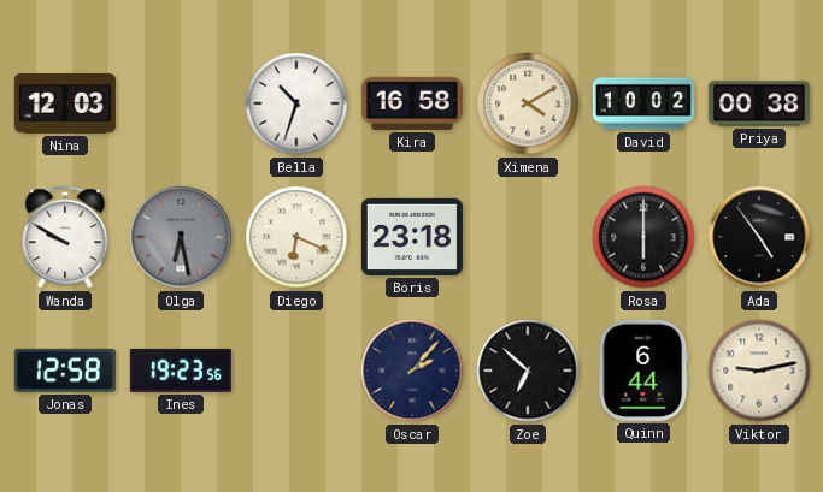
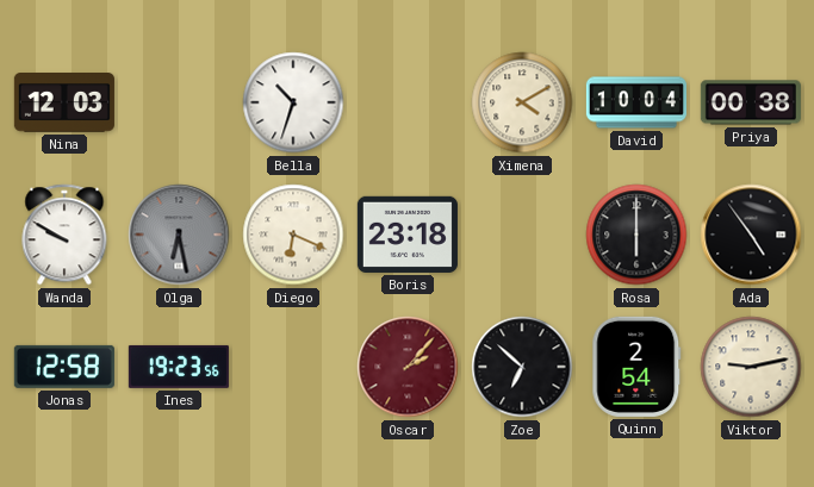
Kira: 16:58 -> none (412, 103)
David: 10:02 -> 10:04 (636, 102)
Oscar dial: navy -> burgundy (408, 367)
Quinn: 6:44 -> 2:54 (636, 367)
